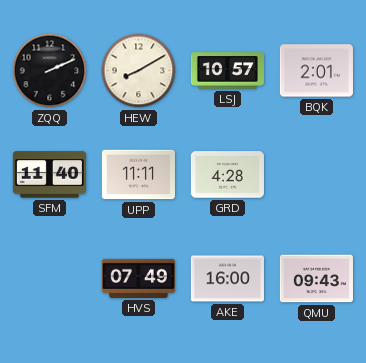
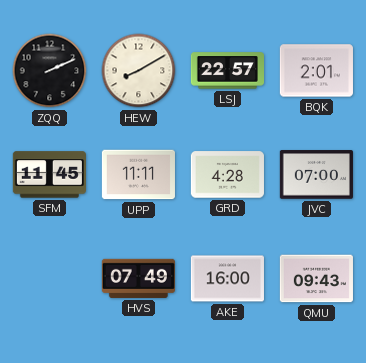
LSJ: 10:57 -> 22:57 (227, 71)
SFM: 11:40 -> 11:45 (49, 175)
JVC: none -> 07:00 (316, 175)
